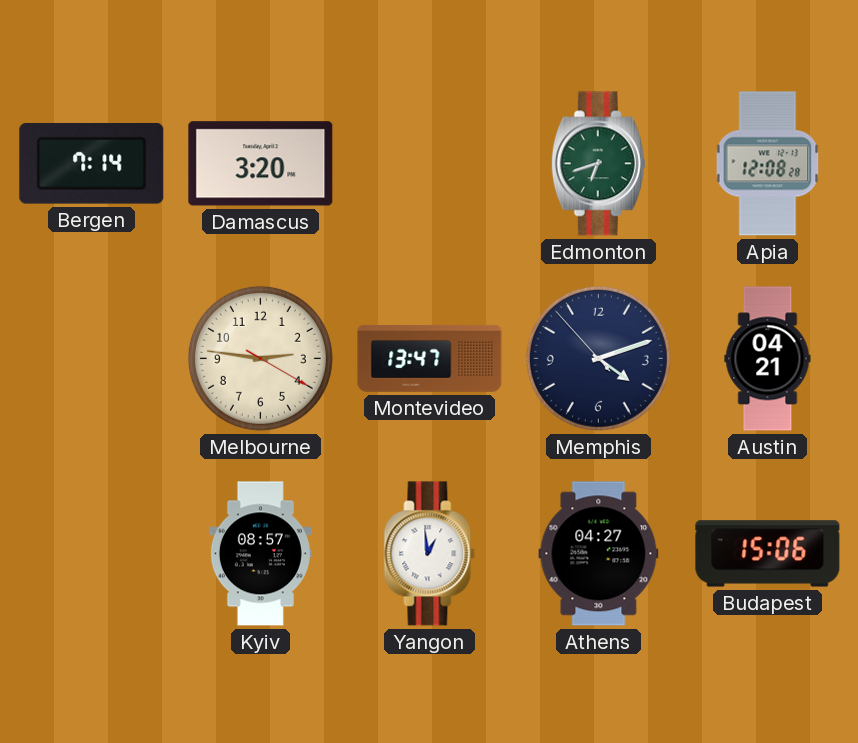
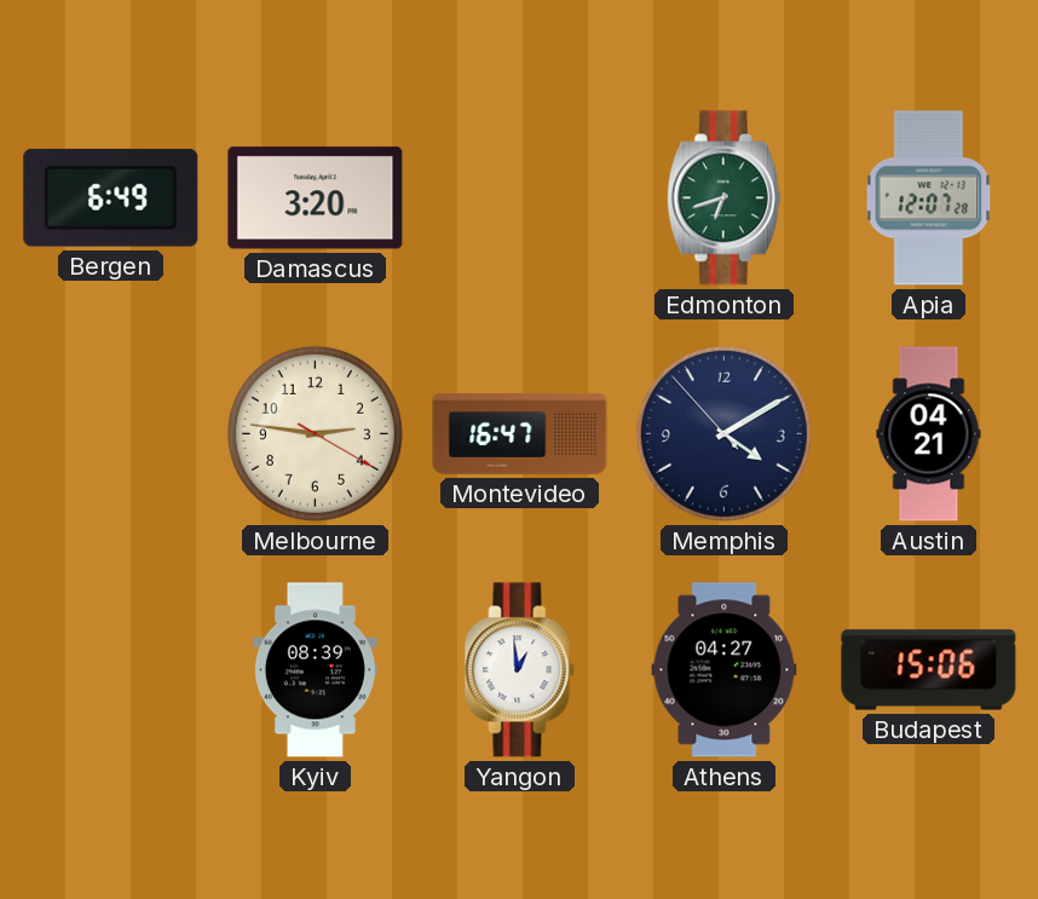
Bergen: 7:14 -> 6:49 (111, 198)
Apia: 12:08 -> 12:07 (929, 198)
Montevideo: 13:47 -> 16:47 (520, 433)
Memphis: 4:11 -> 4:09 (723, 433)
Kyiv: 08:57 -> 08:39 (315, 670)
